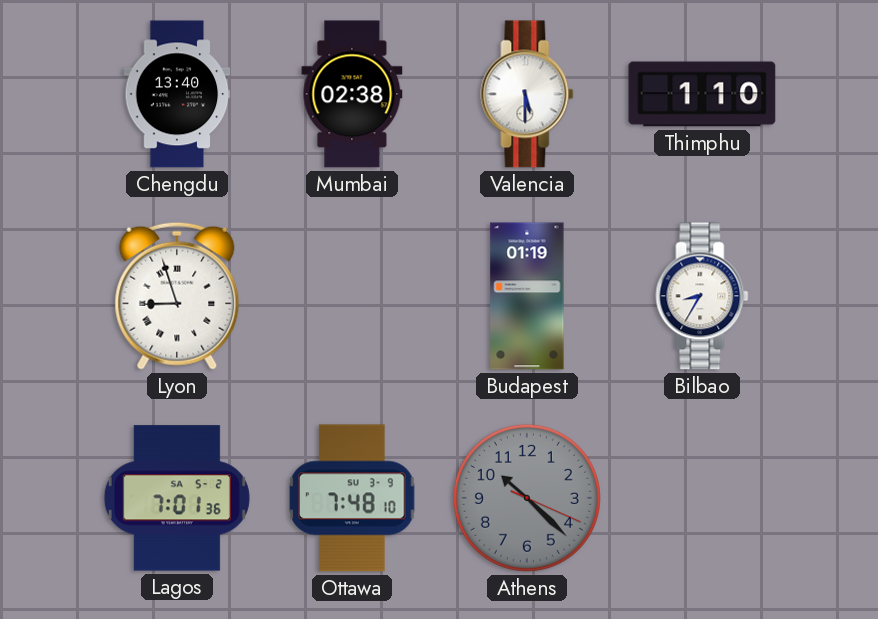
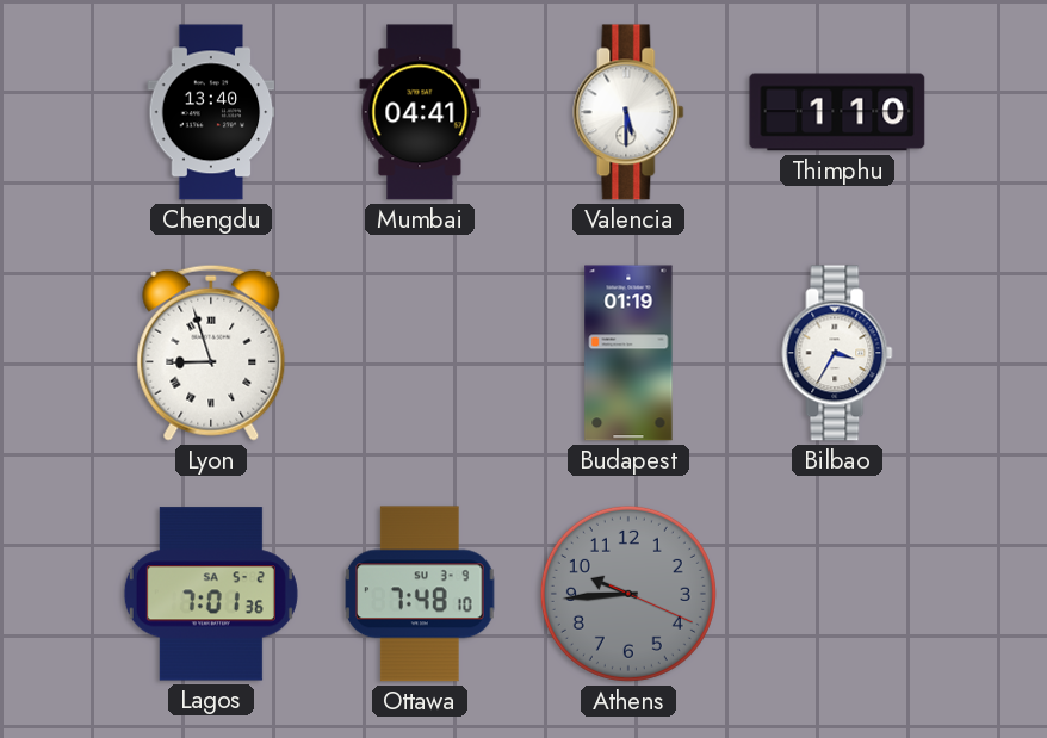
Mumbai: 02:38 -> 04:41 (420, 112)
Bilbao: 8:35 -> 3:35 (837, 353)
Athens: 10:22 -> 9:44 (628, 594)
